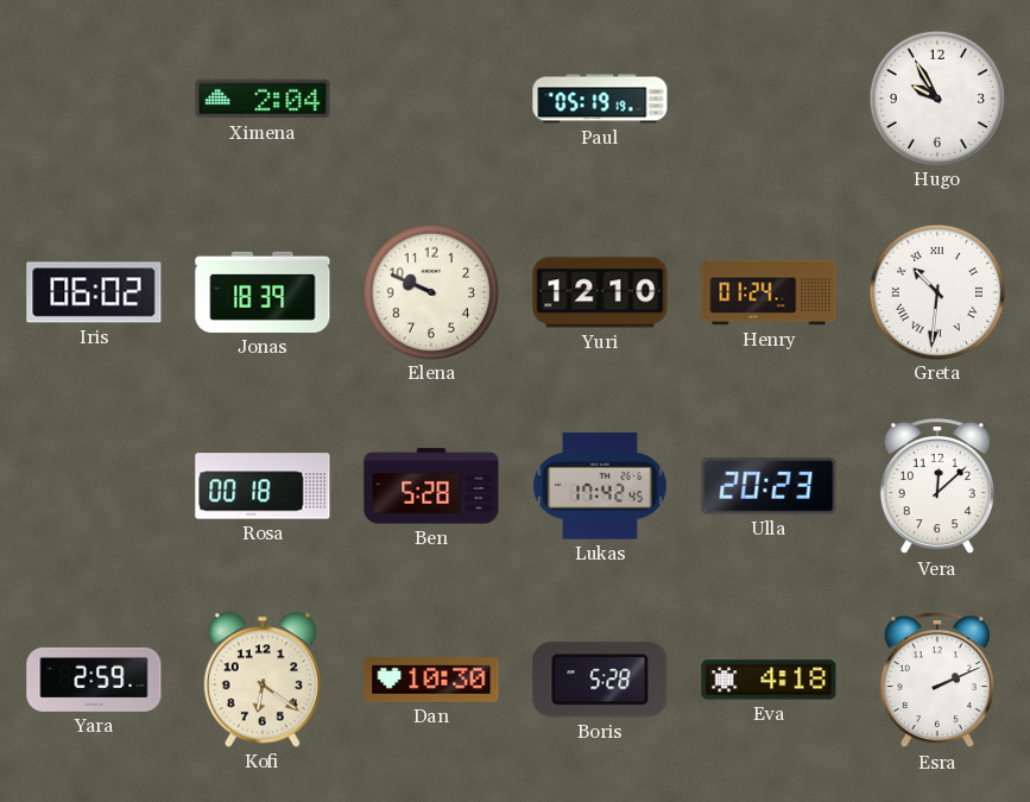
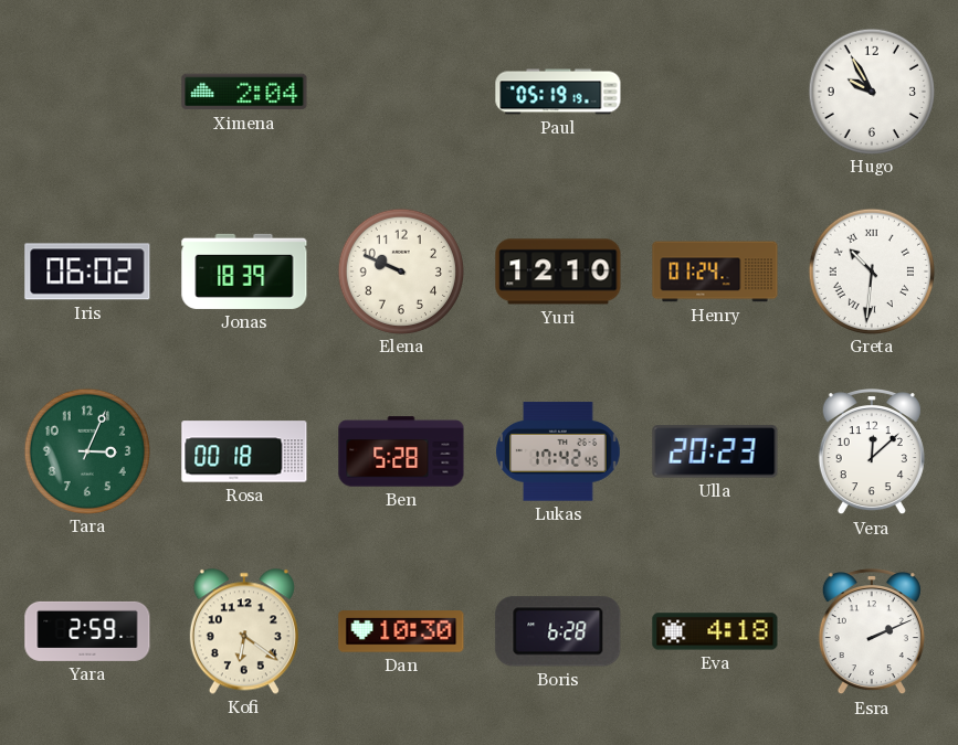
Tara: none -> 3:04 (86, 450)
Boris: 5:28 -> 6:28 (558, 631)
